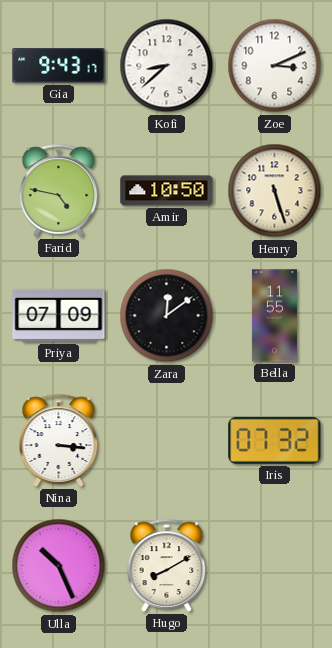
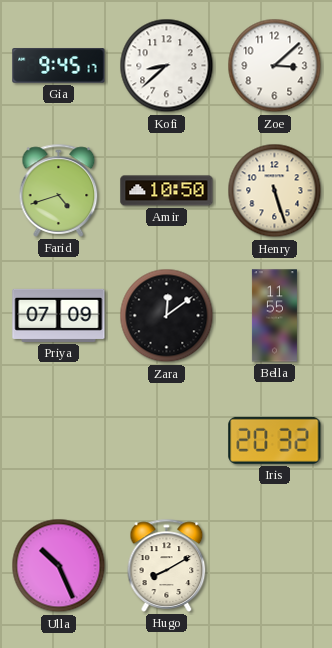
Gia: 9:43 -> 9:45 (59, 66)
Zoe: 3:11 -> 3:08 (275, 66)
Farid: 4:47 -> 4:42 (59, 190)
Nina: 3:16 -> none (59, 440)
Iris: 07:32 -> 20:32 (275, 440)
